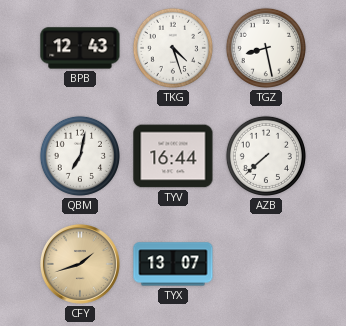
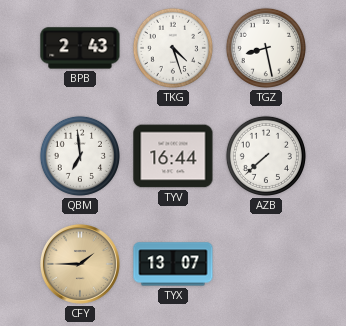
BPB: 12:43 -> 2:43 (80, 48)
QBM: 7:02 -> 6:59 (80, 156)
CFY: 1:42 -> 1:45 (80, 264)
